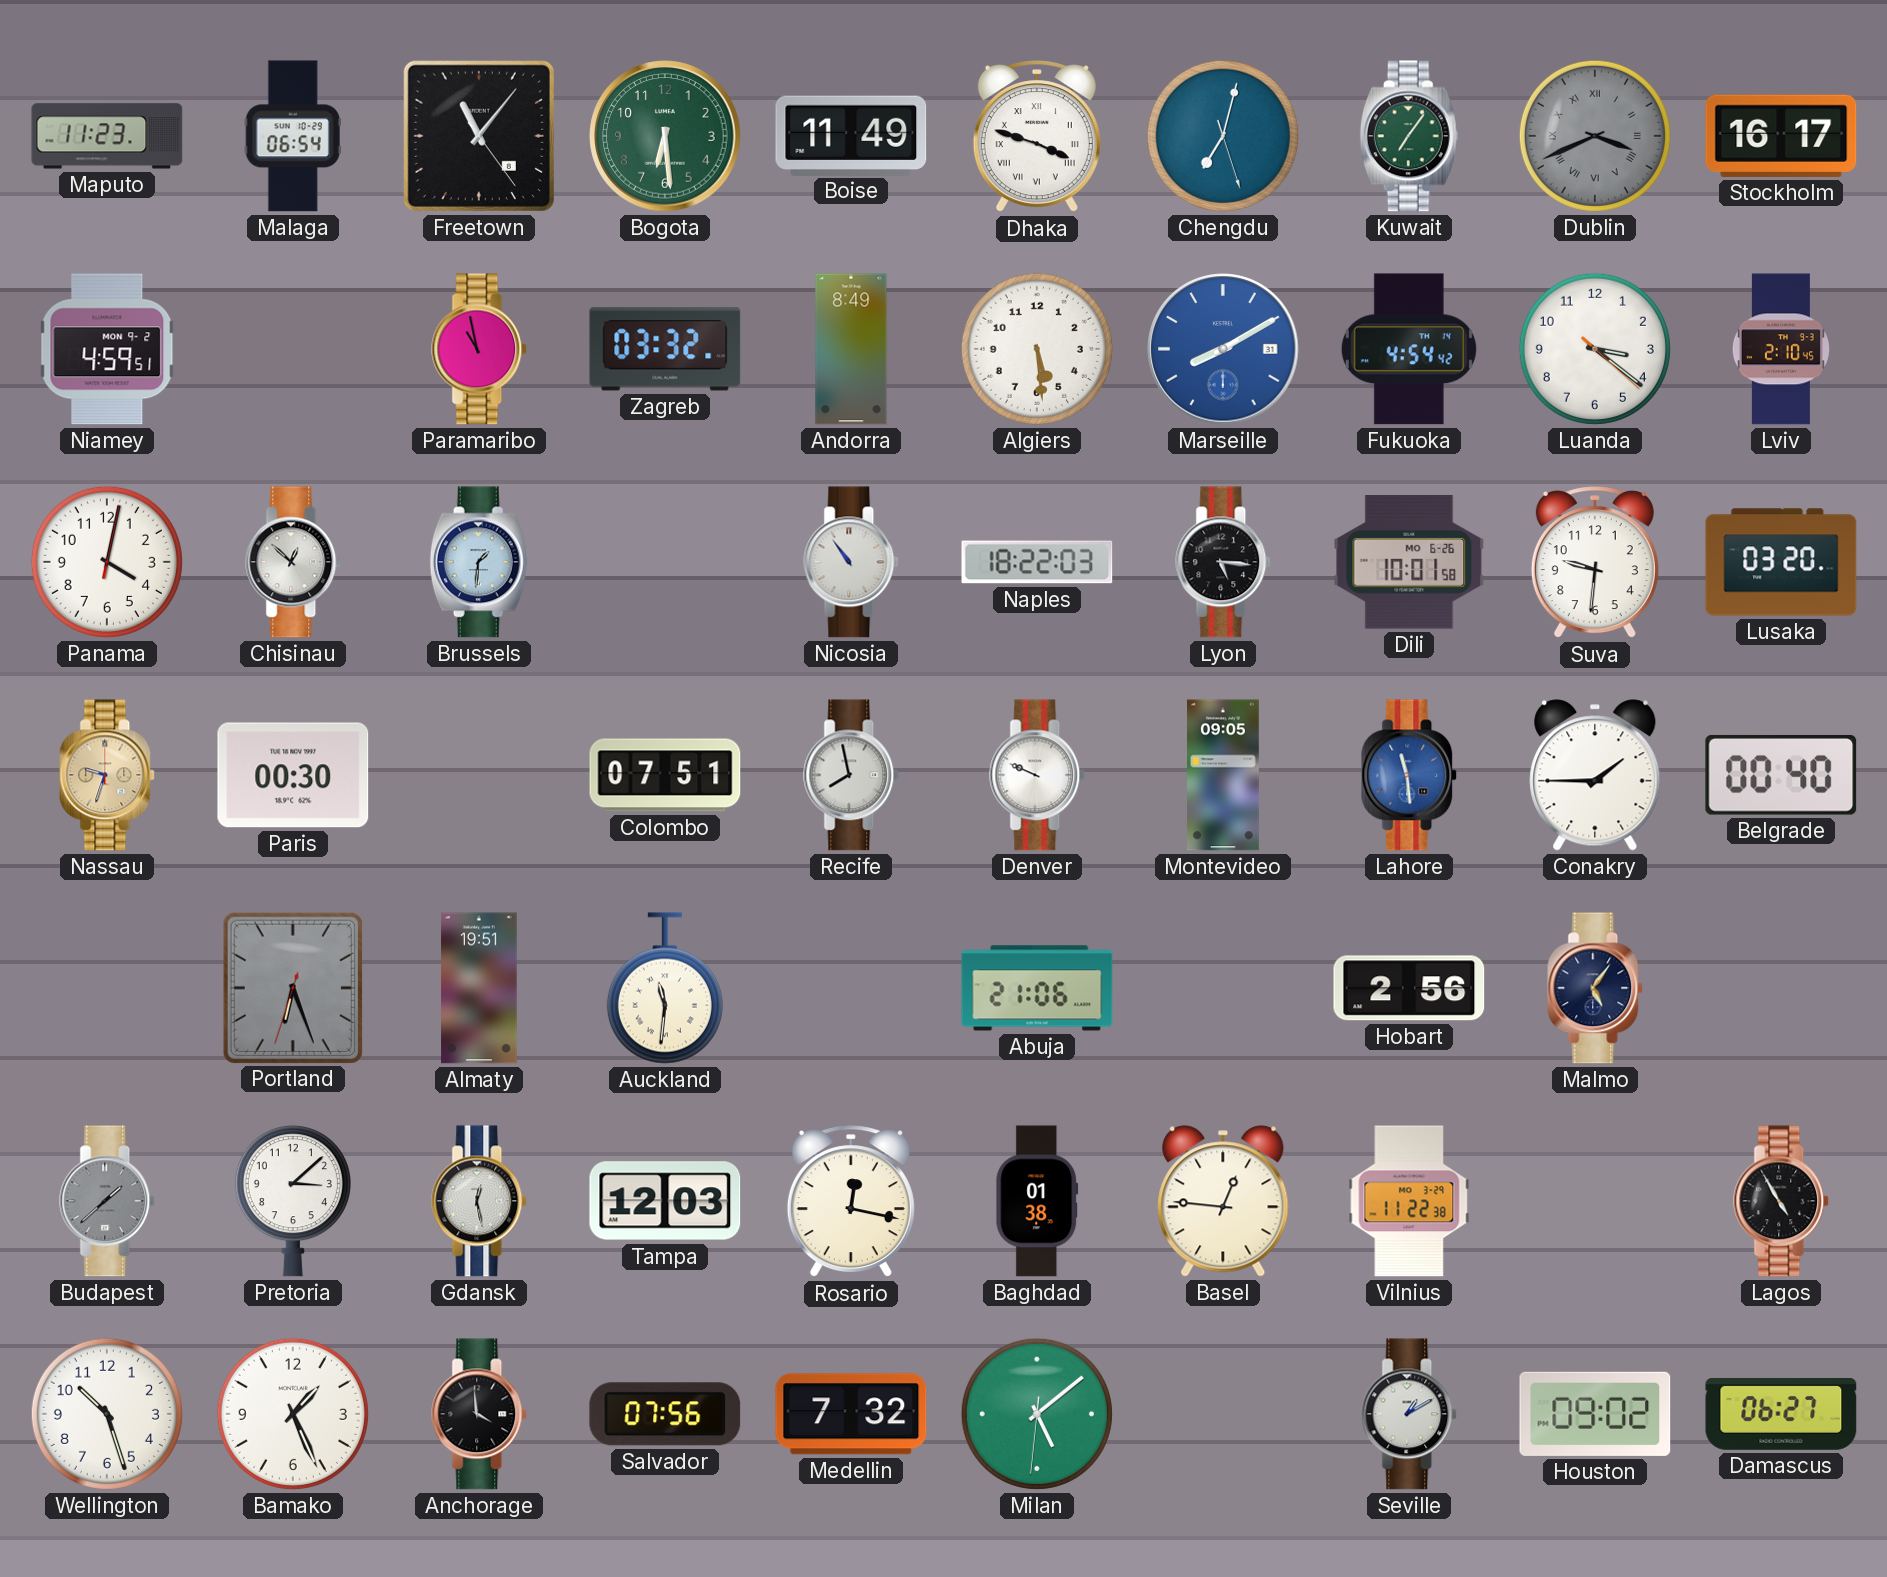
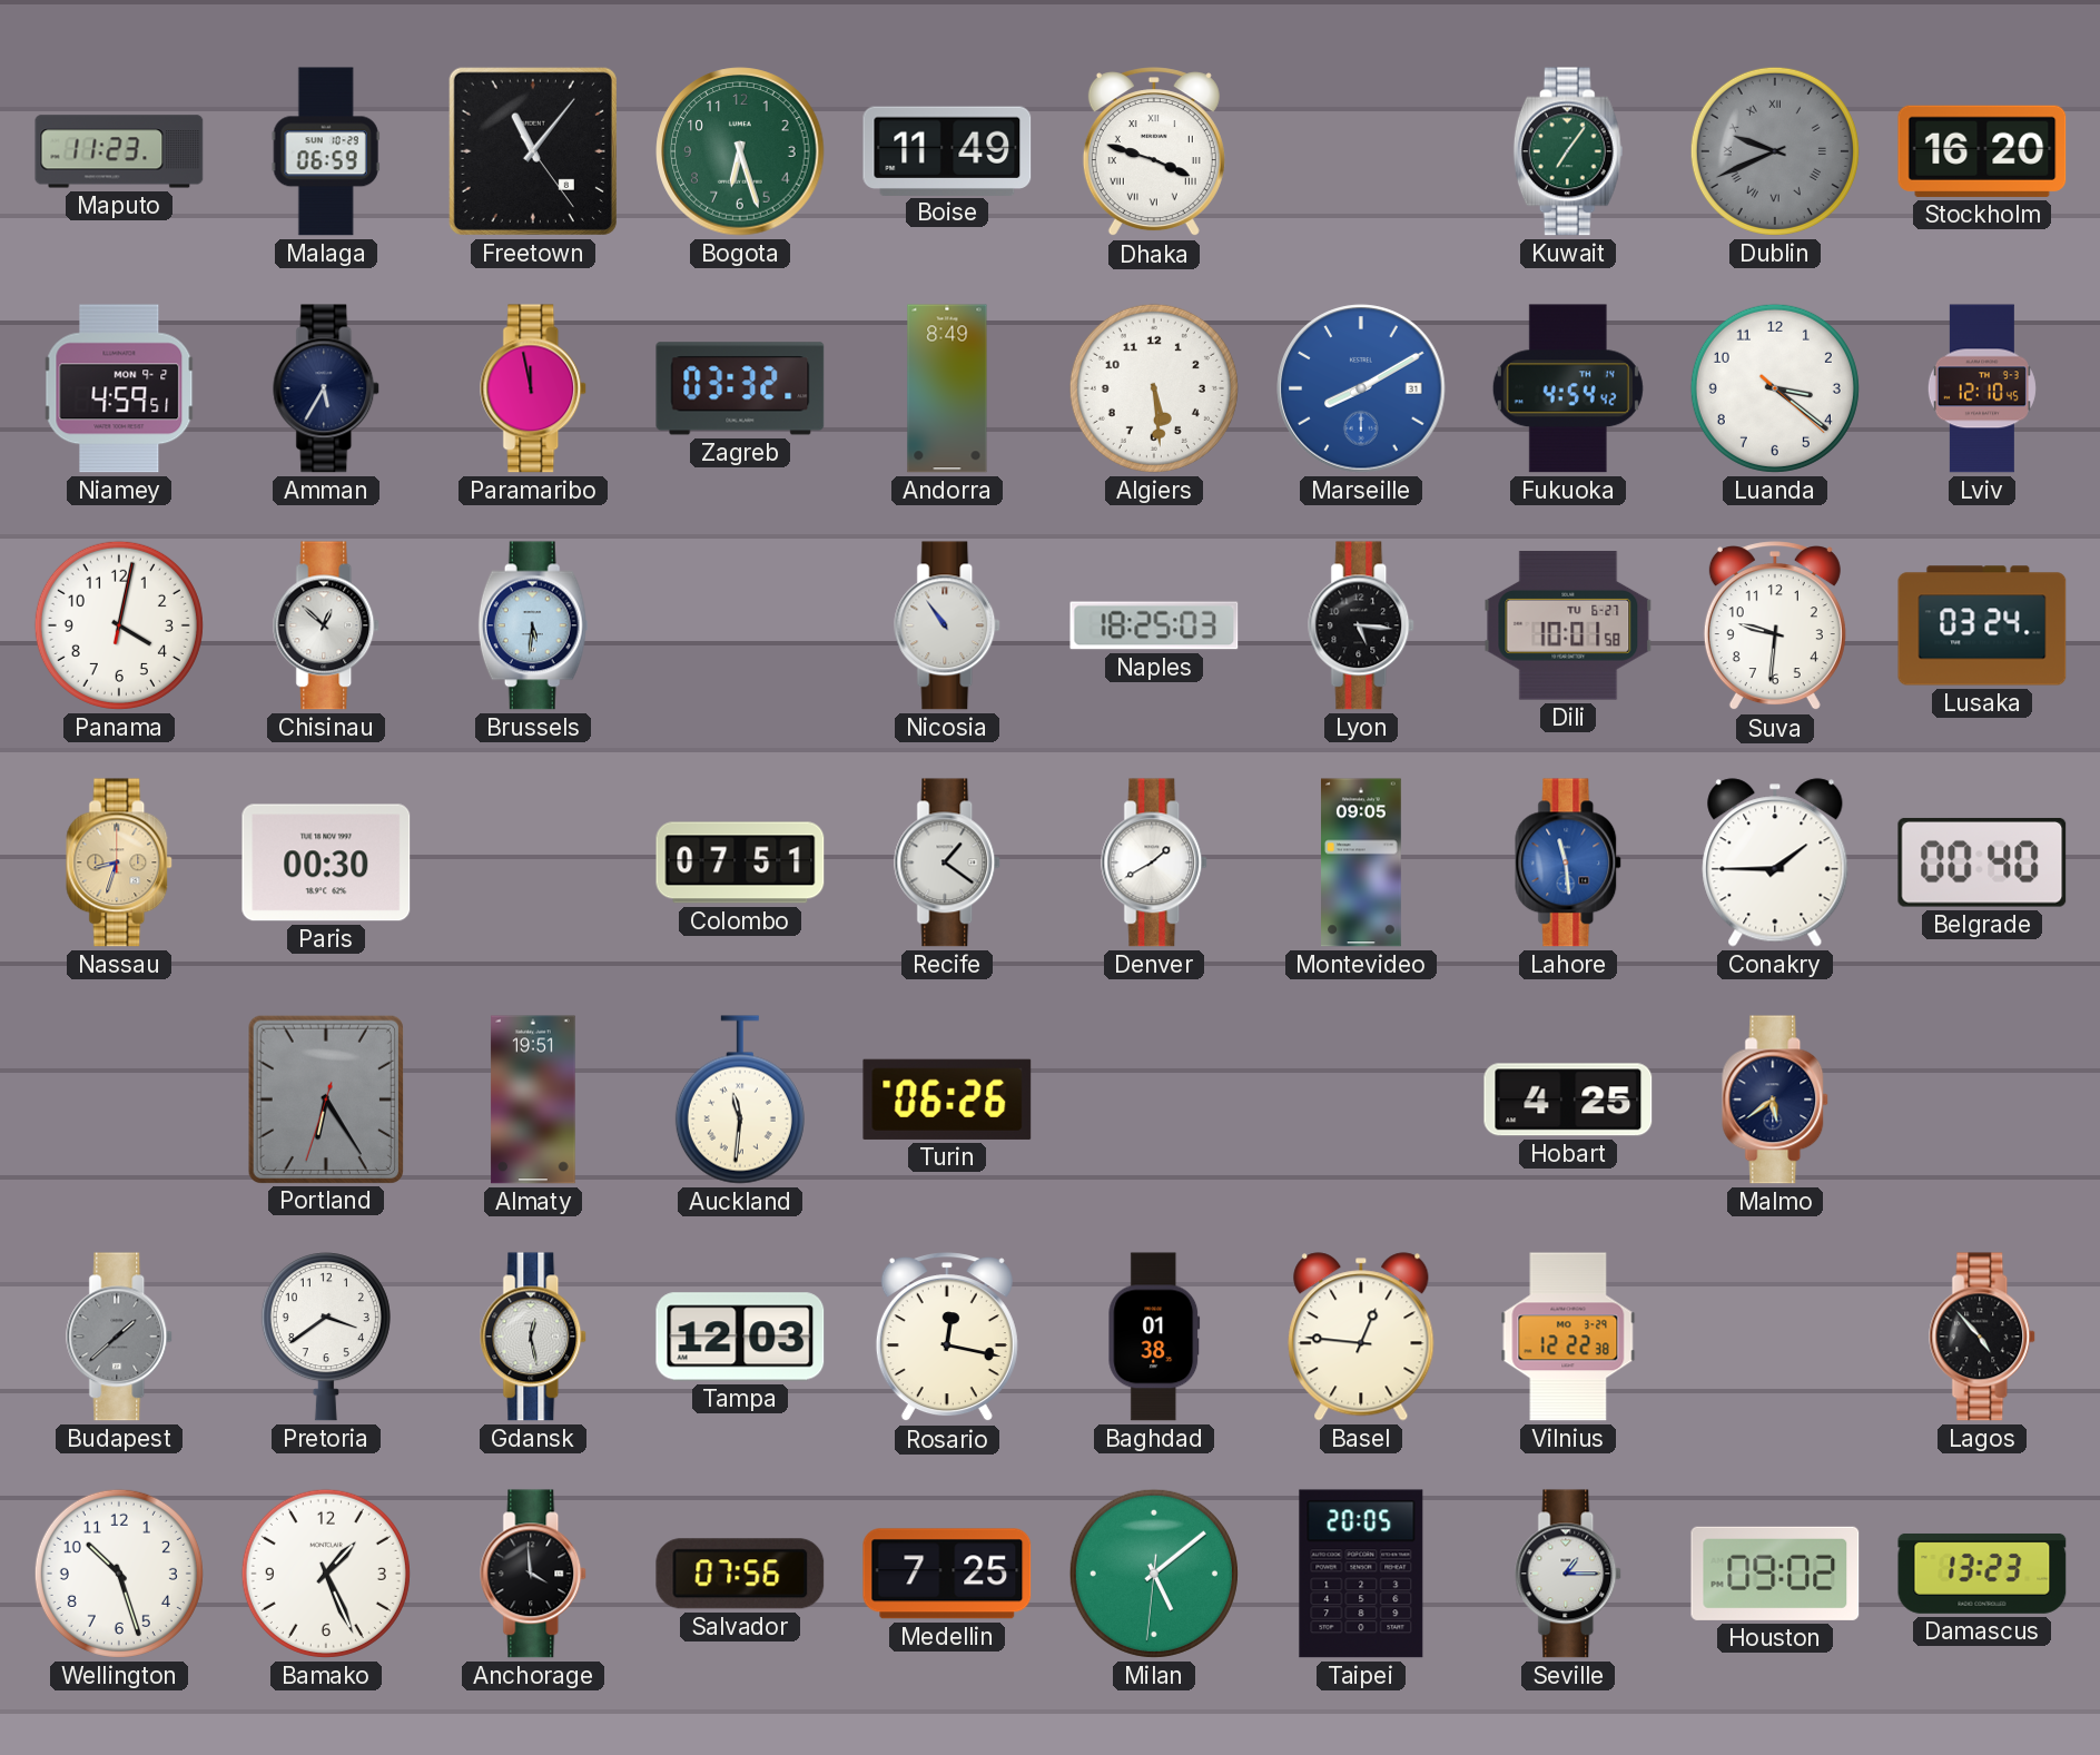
Malaga: 06:54 -> 06:59 (326, 151)
Bogota: 6:29 -> 6:27 (740, 151)
Chengdu: 7:02 -> none (1223, 136)
Dublin: 3:41 -> 9:41 (1775, 151)
Stockholm: 16:17 -> 16:20 (1982, 151)
Amman: none -> 5:35 (327, 388)
Paramaribo: 10:58 -> 11:58 (534, 388)
Lviv: 2:10 -> 12:10 (1982, 388)
Brussels: 1:31 -> 5:31 (533, 625)
Naples: 18:22 -> 18:25 (1154, 625)
Dili date: MO 6-26 -> TU 6-27 (1568, 625)
Lusaka: 03:20 -> 03:24 (1982, 625)
Nassau: 9:33 -> 8:33 (120, 862)
Recife: 7:58 -> 1:21 (948, 862)
Denver: 9:49 -> 1:40 (1155, 862)
Portland: 6:26 -> 6:24 (326, 1098)
Turin: none -> 06:26 (947, 1100)
Abuja: 21:06 -> none (1037, 988)
Hobart: 2:56 -> 4:25 (1568, 1100)
Malmo: 5:06 -> 5:39 (1776, 1100)
Pretoria: 3:08 -> 3:39 (326, 1337)
Vilnius: 11:22 -> 12:22 (1568, 1337)
Lagos: 4:55 -> 4:53 (1983, 1337)
Medellin: 7:32 -> 7:25 (947, 1574)
Taipei: none -> 20:05 (1361, 1574)
Seville: 1:10 -> 1:15 (1569, 1574)
Damascus: 06:27 -> 13:23 (1982, 1574)
